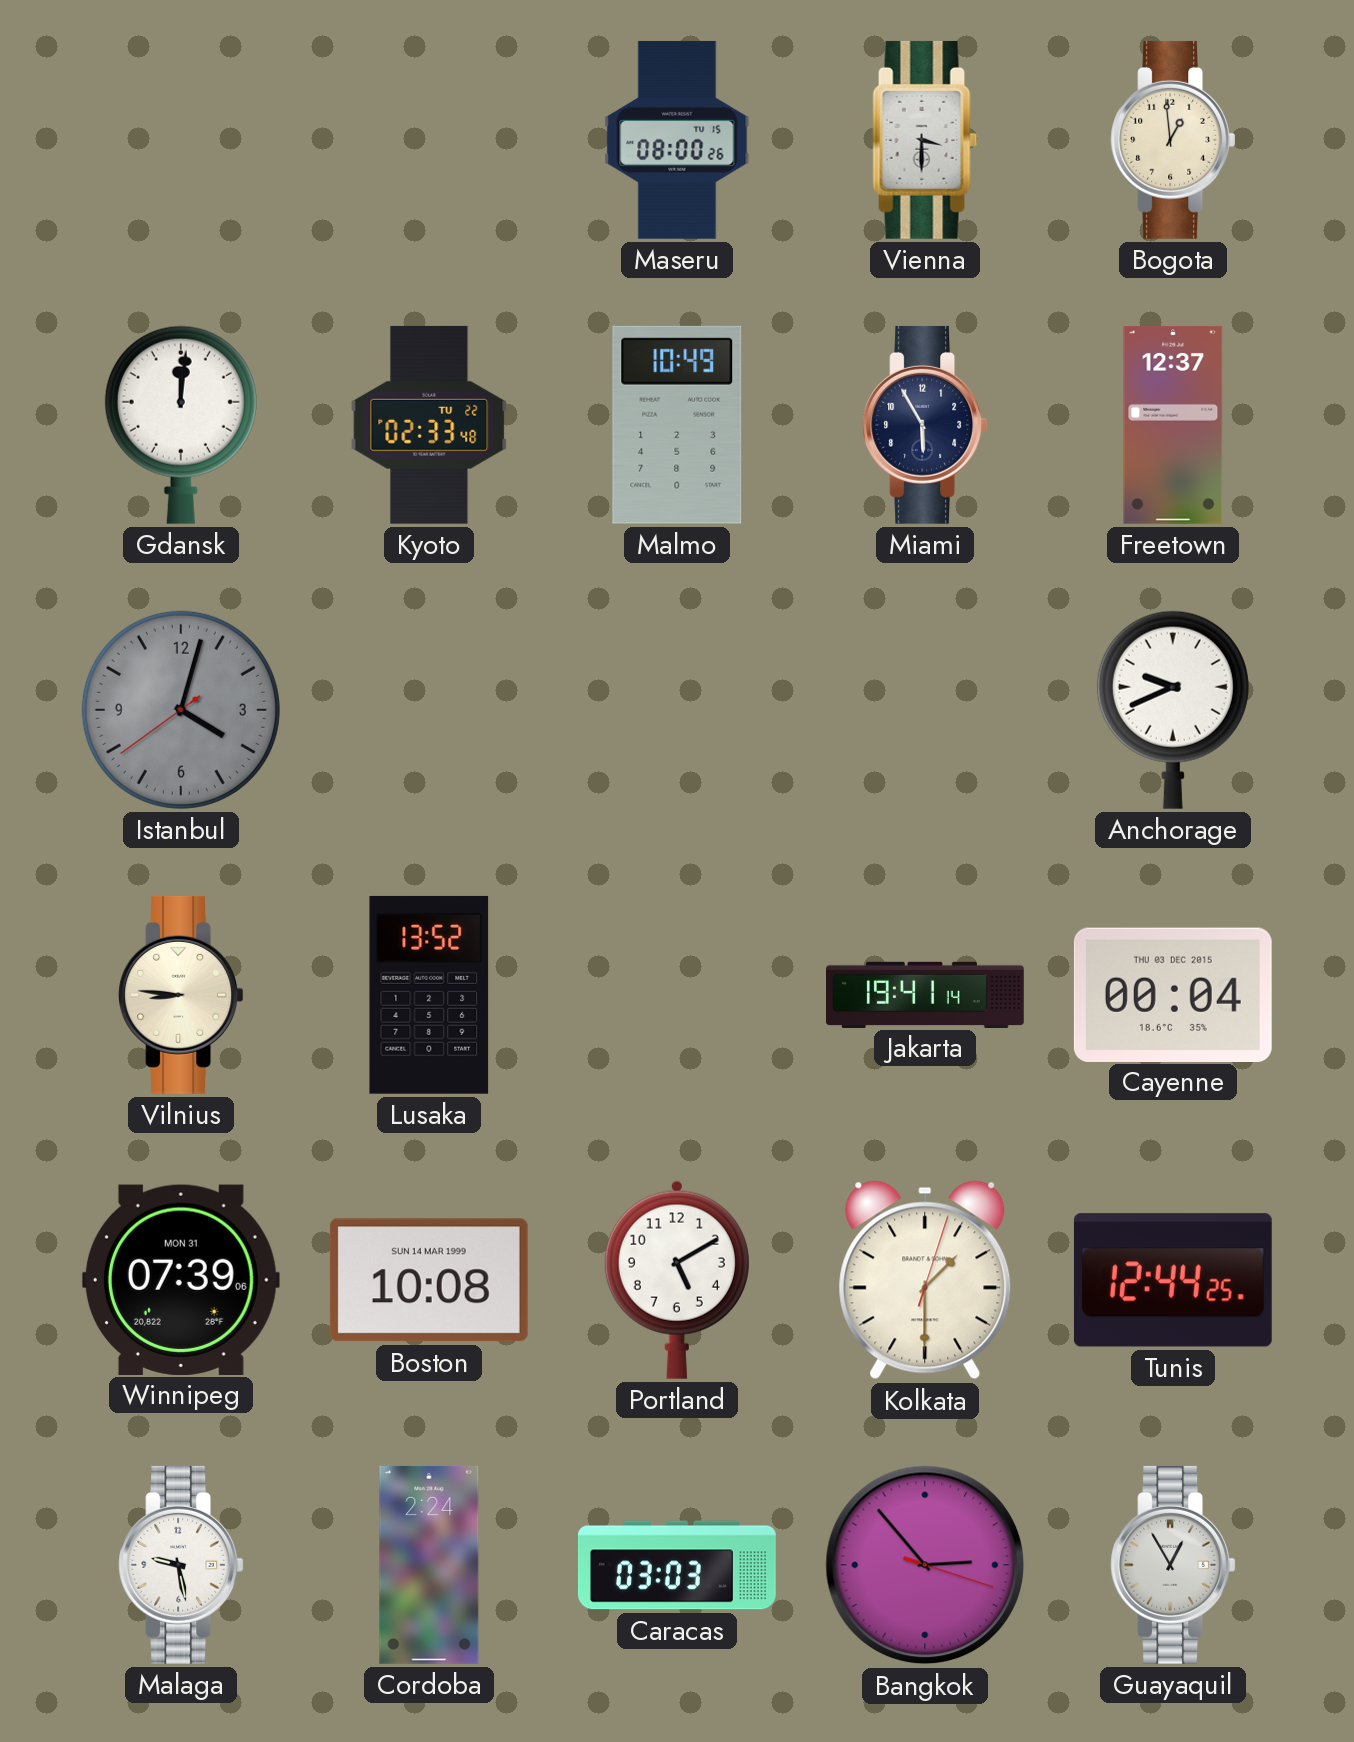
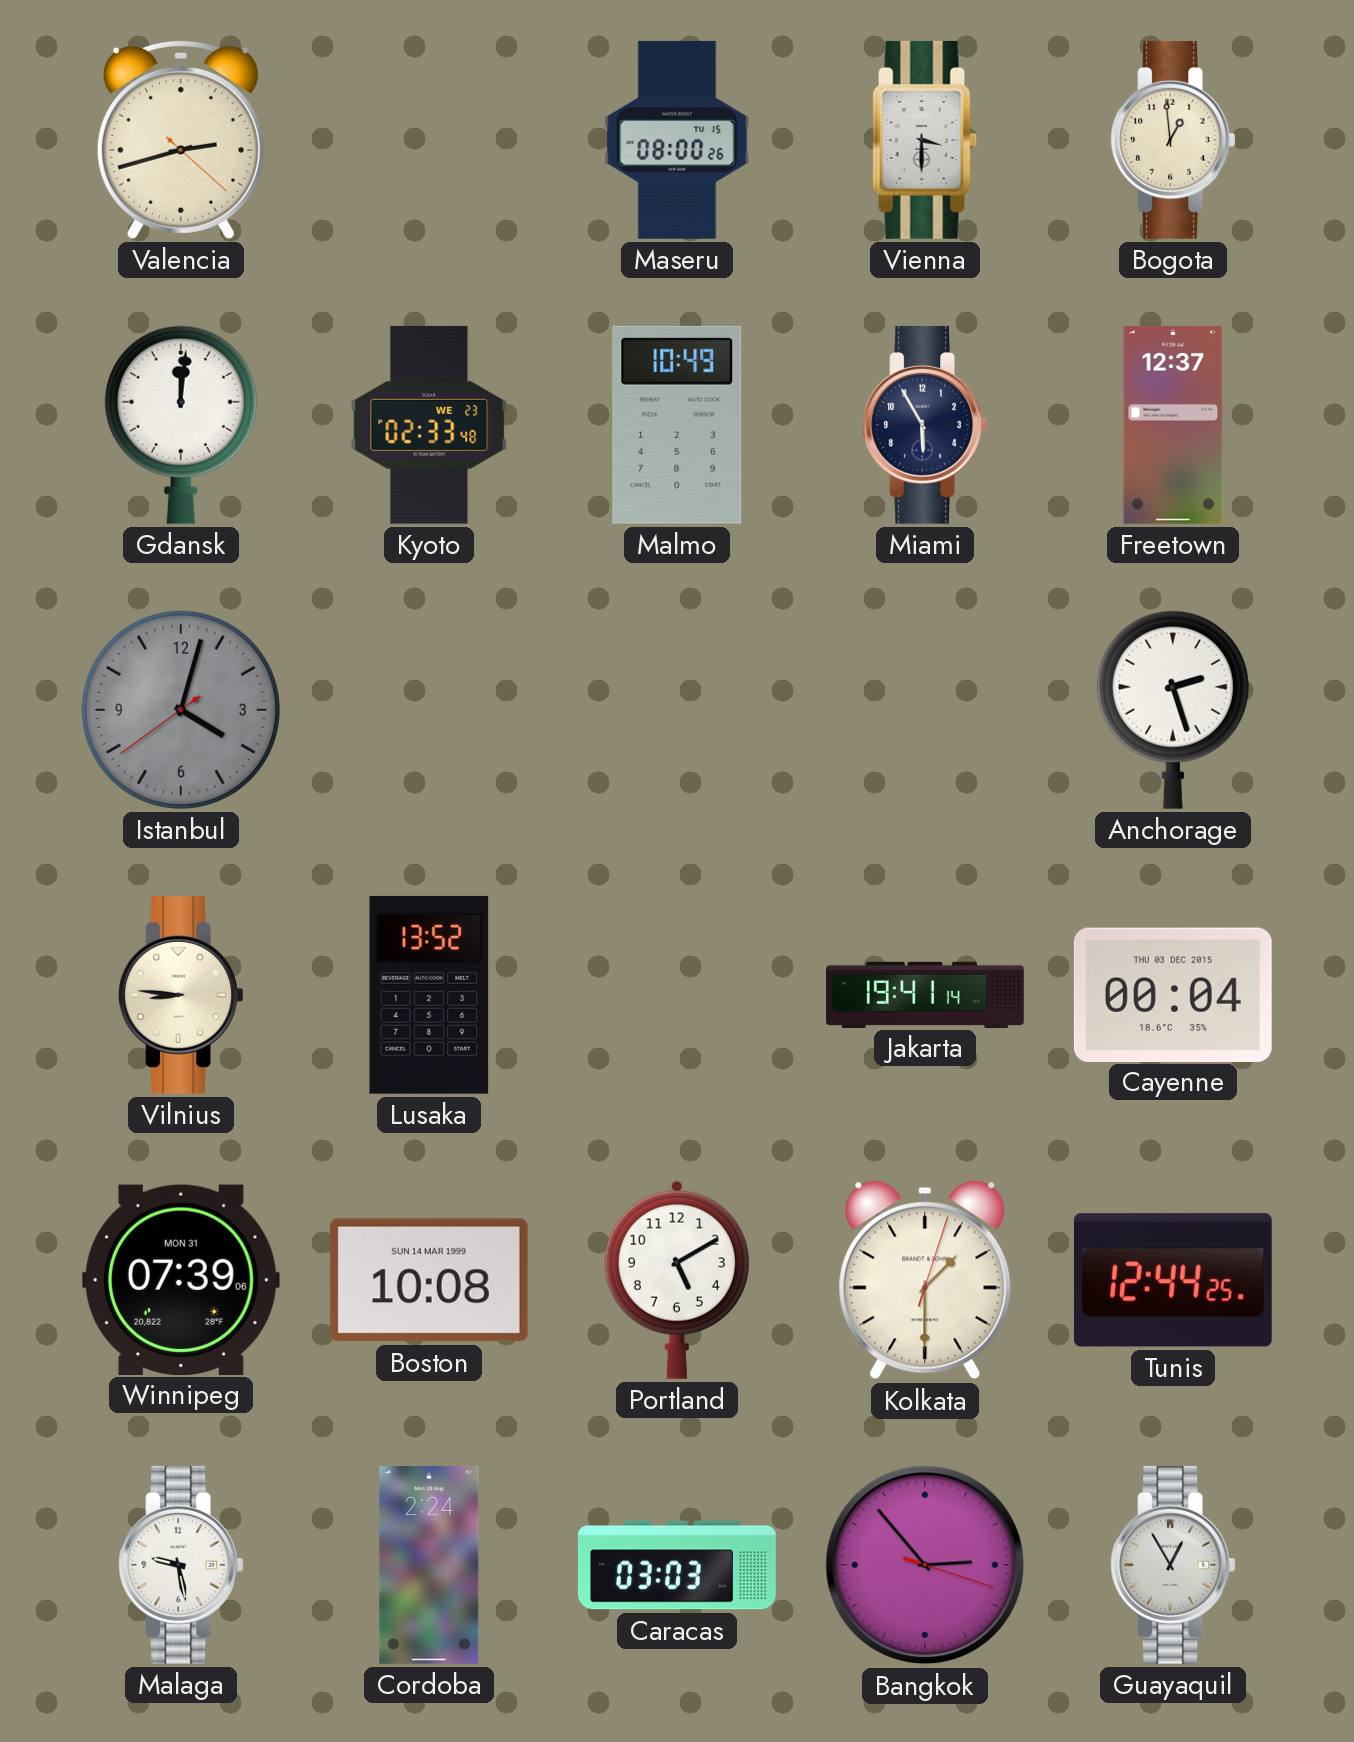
Valencia: none -> 2:42 (181, 139)
Kyoto date: TU 22 -> WE 23 (429, 425)
Anchorage: 9:41 -> 2:27 (1173, 710)
